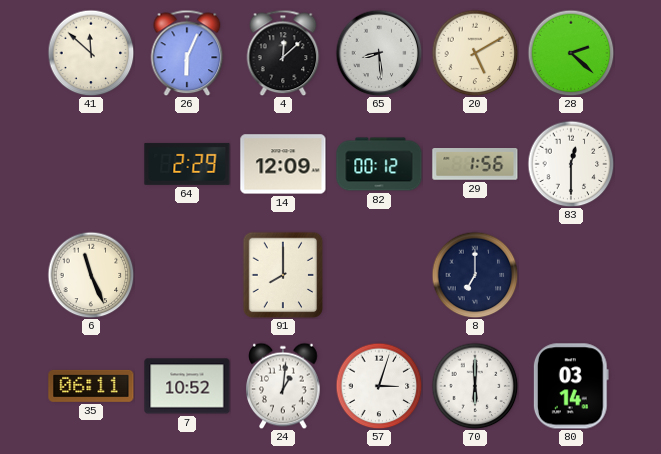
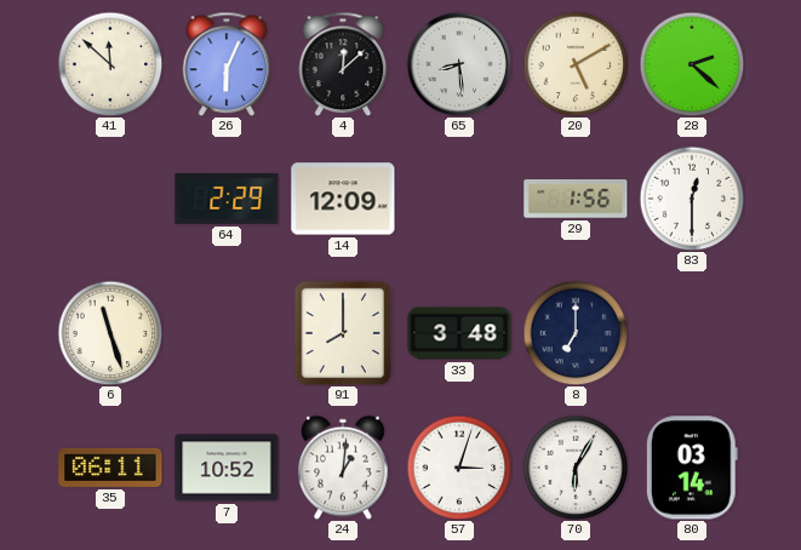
82: 00:12 -> none (379, 164)
6: 11:26 -> 11:27 (110, 333)
33: none -> 3:48 (459, 333)
70: 6:00 -> 6:05 (576, 468)
